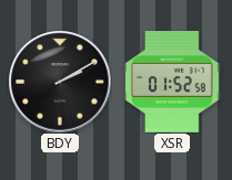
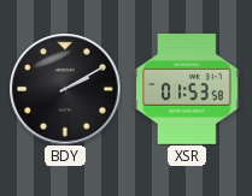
XSR: 01:52 -> 01:53 (187, 89)
